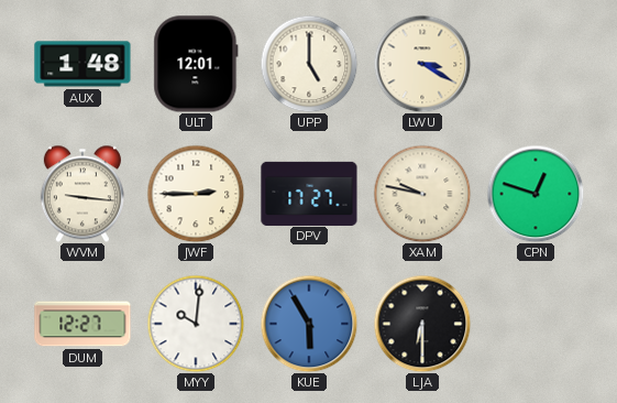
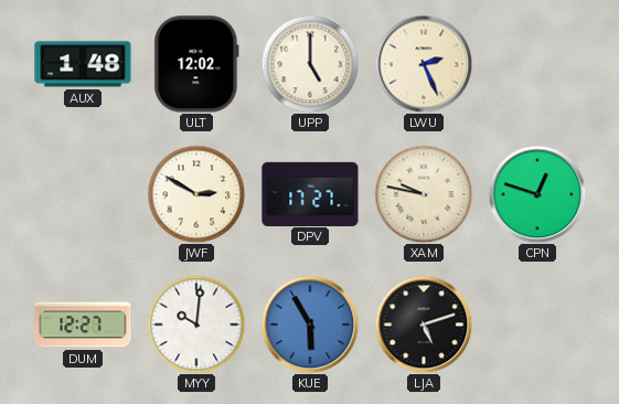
ULT: 12:01 -> 12:02 (196, 64)
LWU: 3:20 -> 2:26 (424, 64)
WVM: 9:16 -> none (82, 194)
JWF: 2:45 -> 2:50 (196, 194)
LJA: 6:30 -> 5:12 (424, 325)
